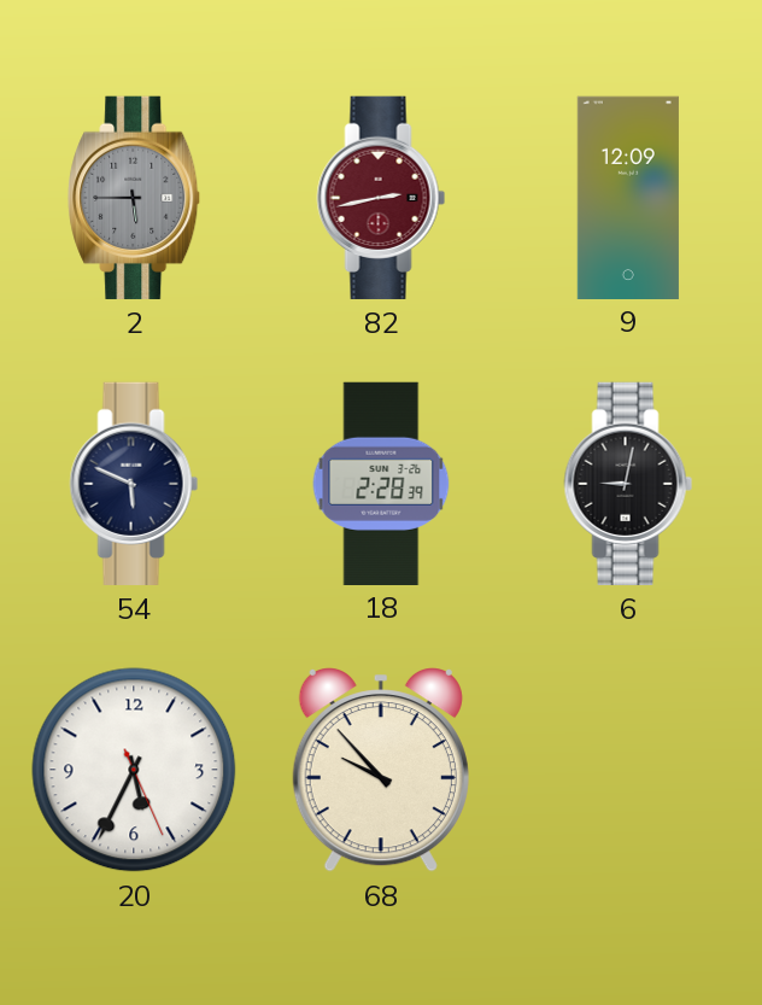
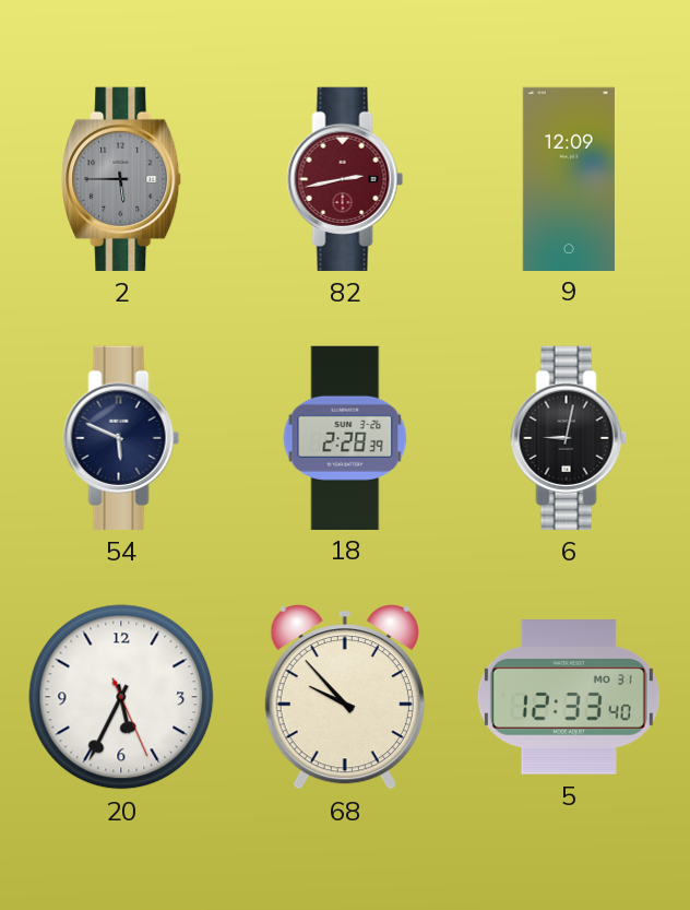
5: none -> 12:33 (569, 697)
